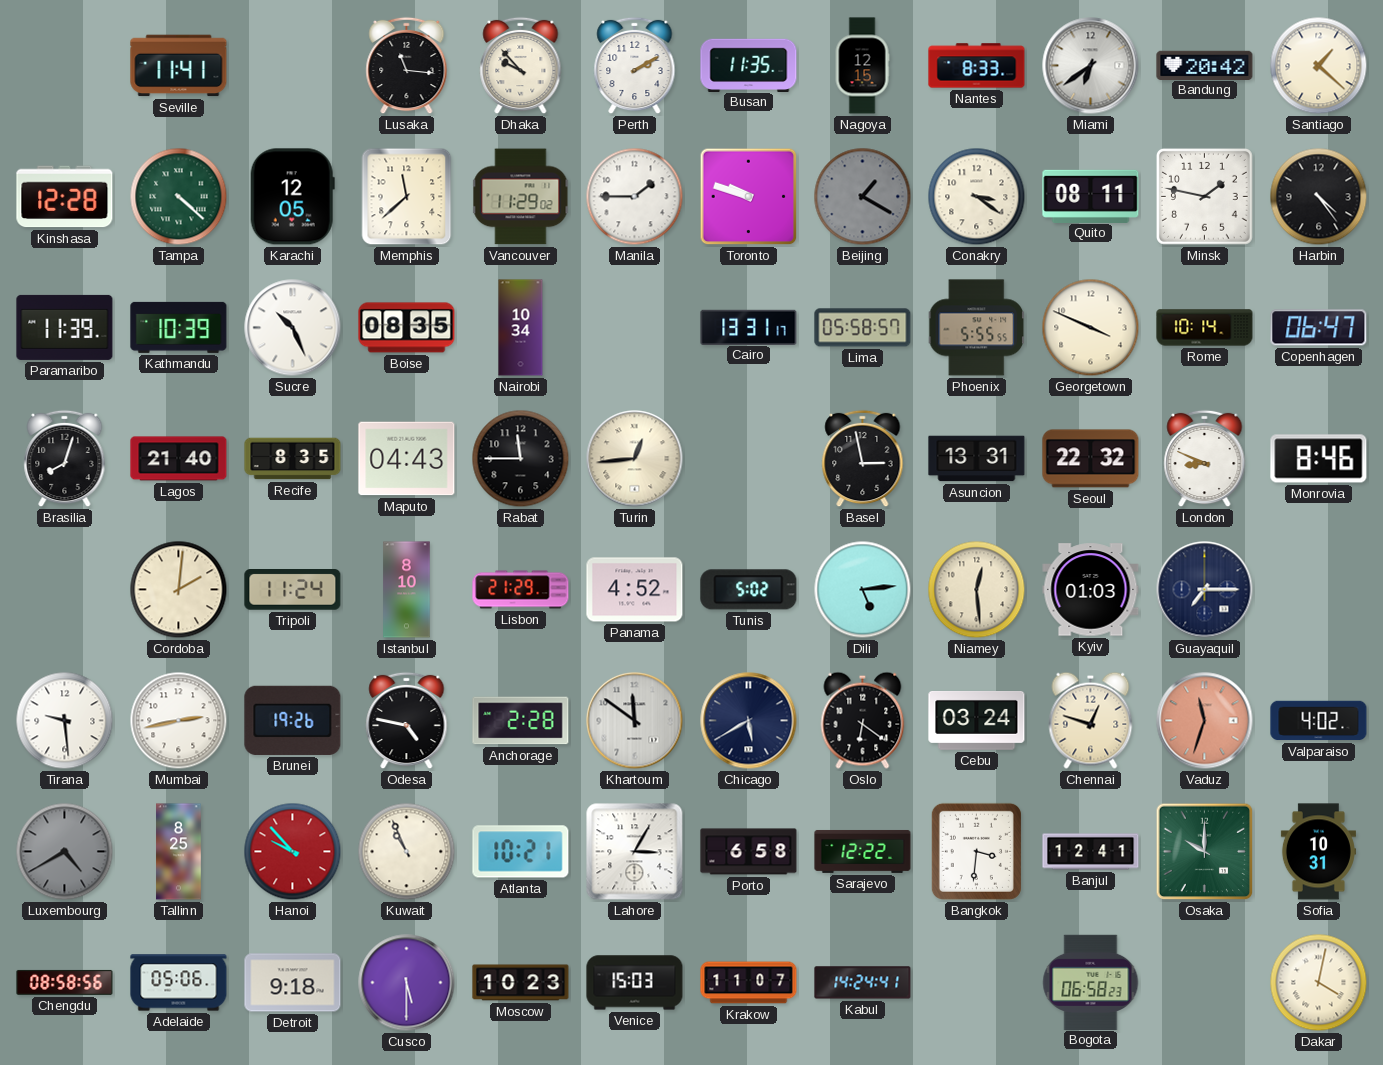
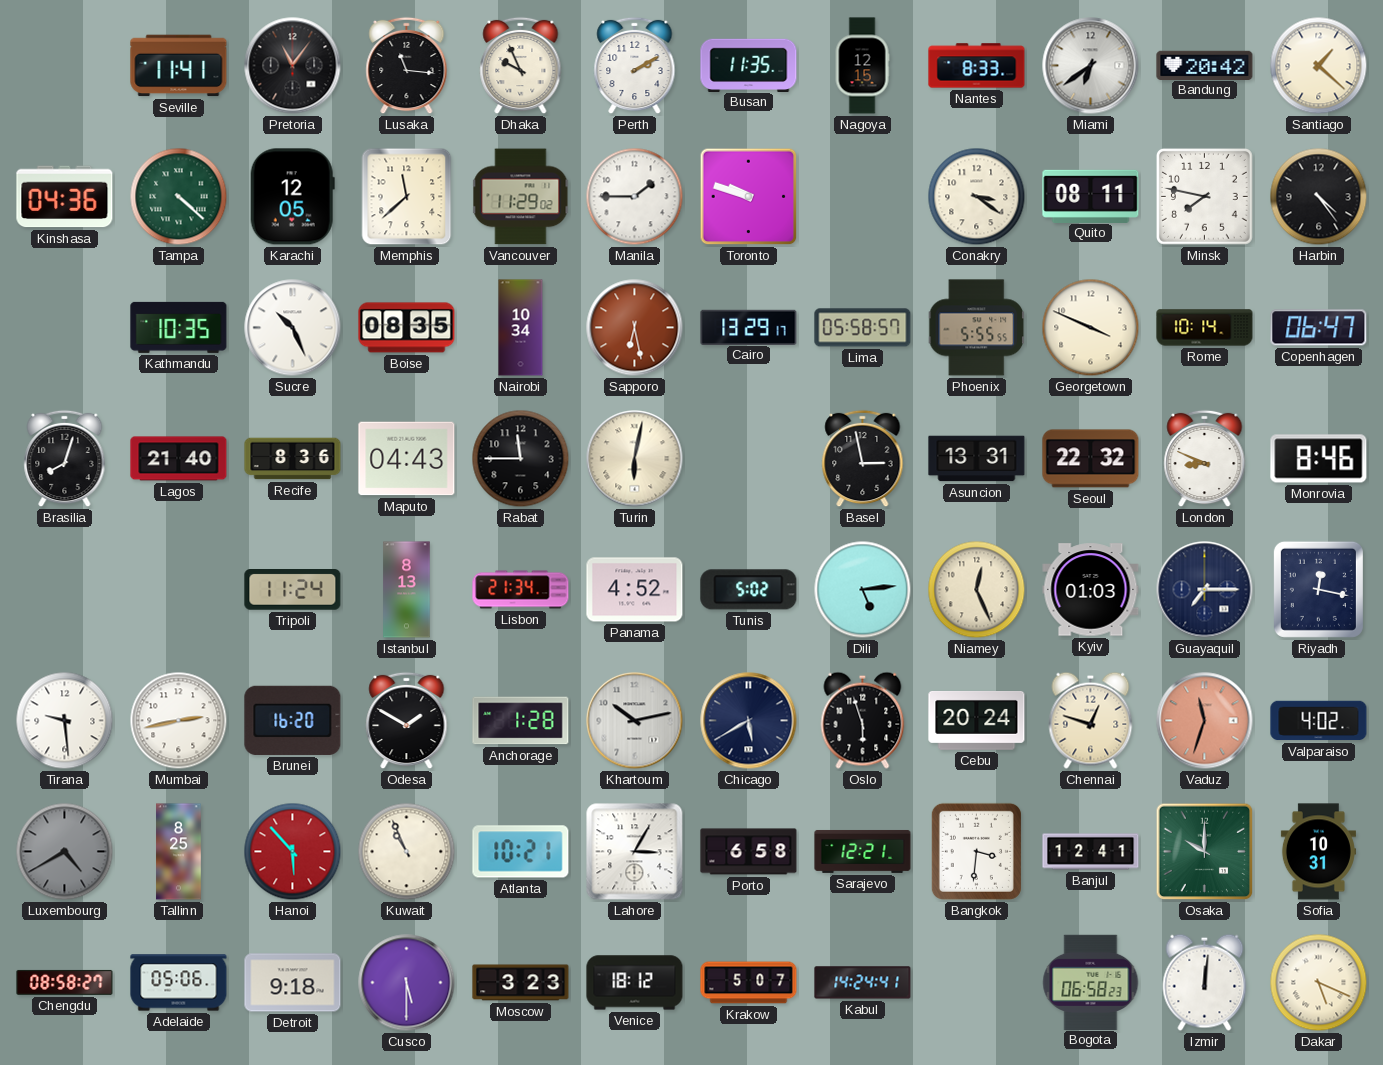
Pretoria: none -> 11:06 (293, 66)
Dhaka: 9:53 -> 9:56 (521, 66)
Kinshasa: 12:28 -> 04:36 (65, 197)
Beijing: 1:20 -> none (863, 197)
Minsk: 1:47 -> 7:47 (1204, 196)
Paramaribo: 11:39 -> none (65, 327)
Kathmandu: 10:39 -> 10:35 (179, 327)
Sapporo: none -> 6:28 (635, 328)
Cairo: 13:31 -> 13:29 (749, 327)
Recife: 8:35 -> 8:36 (293, 459)
Turin: 12:44 -> 6:02 (635, 459)
Cordoba: 2:01 -> none (179, 590)
Istanbul: 8:10 -> 8:13 (407, 590)
Lisbon: 21:29 -> 21:34 (521, 590)
Niamey: 12:29 -> 12:26 (977, 590)
Riyadh: none -> 12:17 (1318, 589)
Brunei: 19:26 -> 16:20 (293, 720)
Odesa: 4:47 -> 1:50 (407, 721)
Anchorage: 2:28 -> 1:28 (521, 721)
Khartoum: 11:51 -> 10:13 (635, 721)
Oslo: 6:21 -> 5:57 (863, 720)
Cebu: 03:24 -> 20:24 (977, 721)
Hanoi: 9:53 -> 5:53 (293, 852)
Sarajevo: 12:22 -> 12:21 (863, 851)
Chengdu: 08:58:56 -> 08:58:27 (65, 982)
Moscow: 10:23 -> 3:23 (521, 983)
Venice: 15:03 -> 18:12 (635, 983)
Krakow: 11:07 -> 5:07 (749, 983)
Izmir: none -> 12:01 (1205, 982)
Dakar: 4:02 -> 5:19 (1319, 983)
